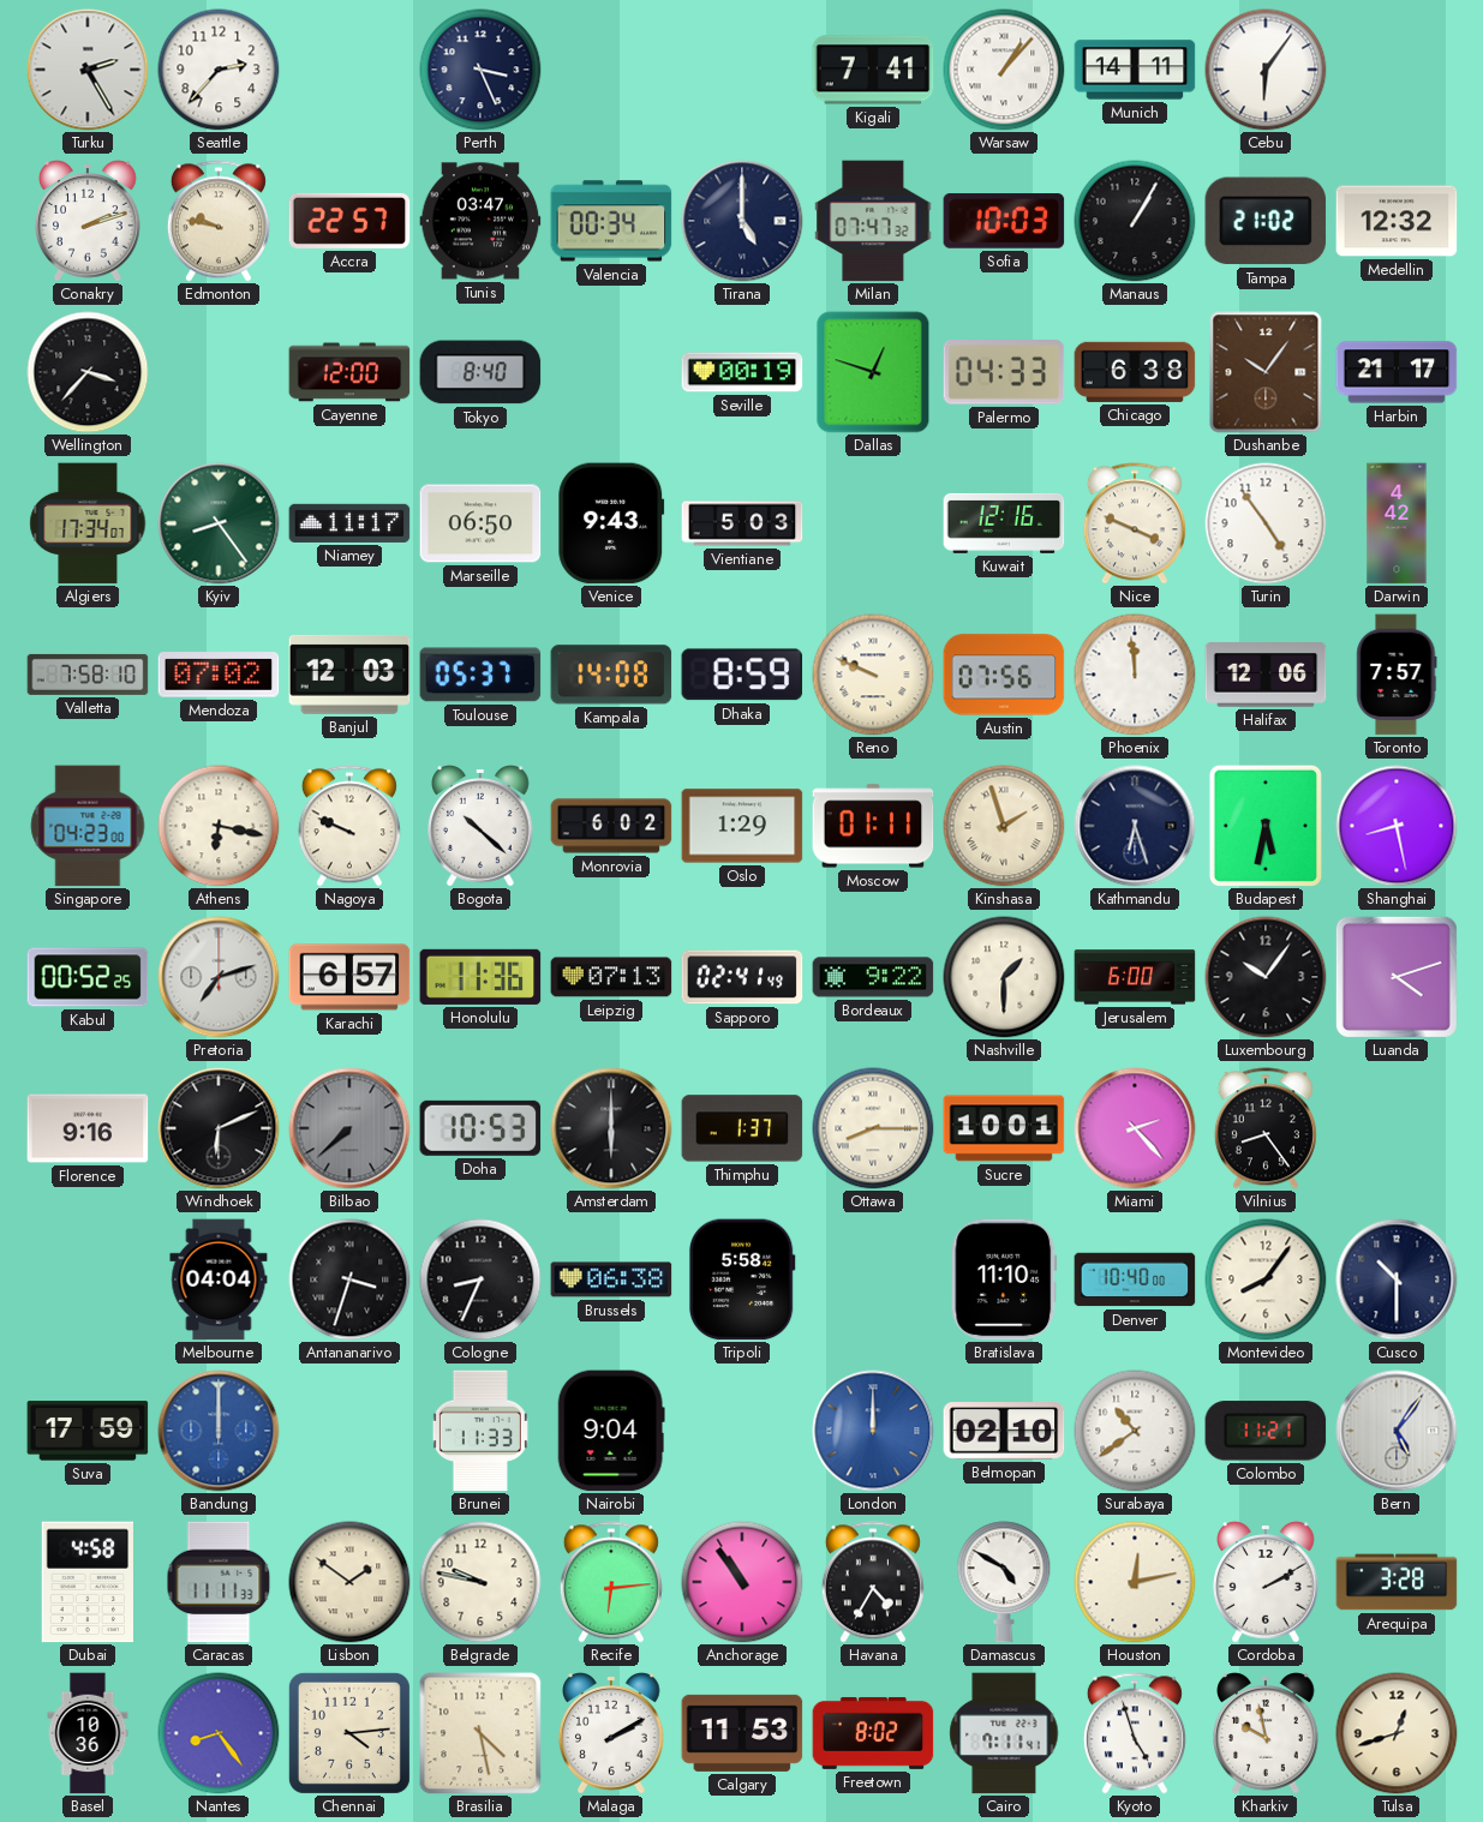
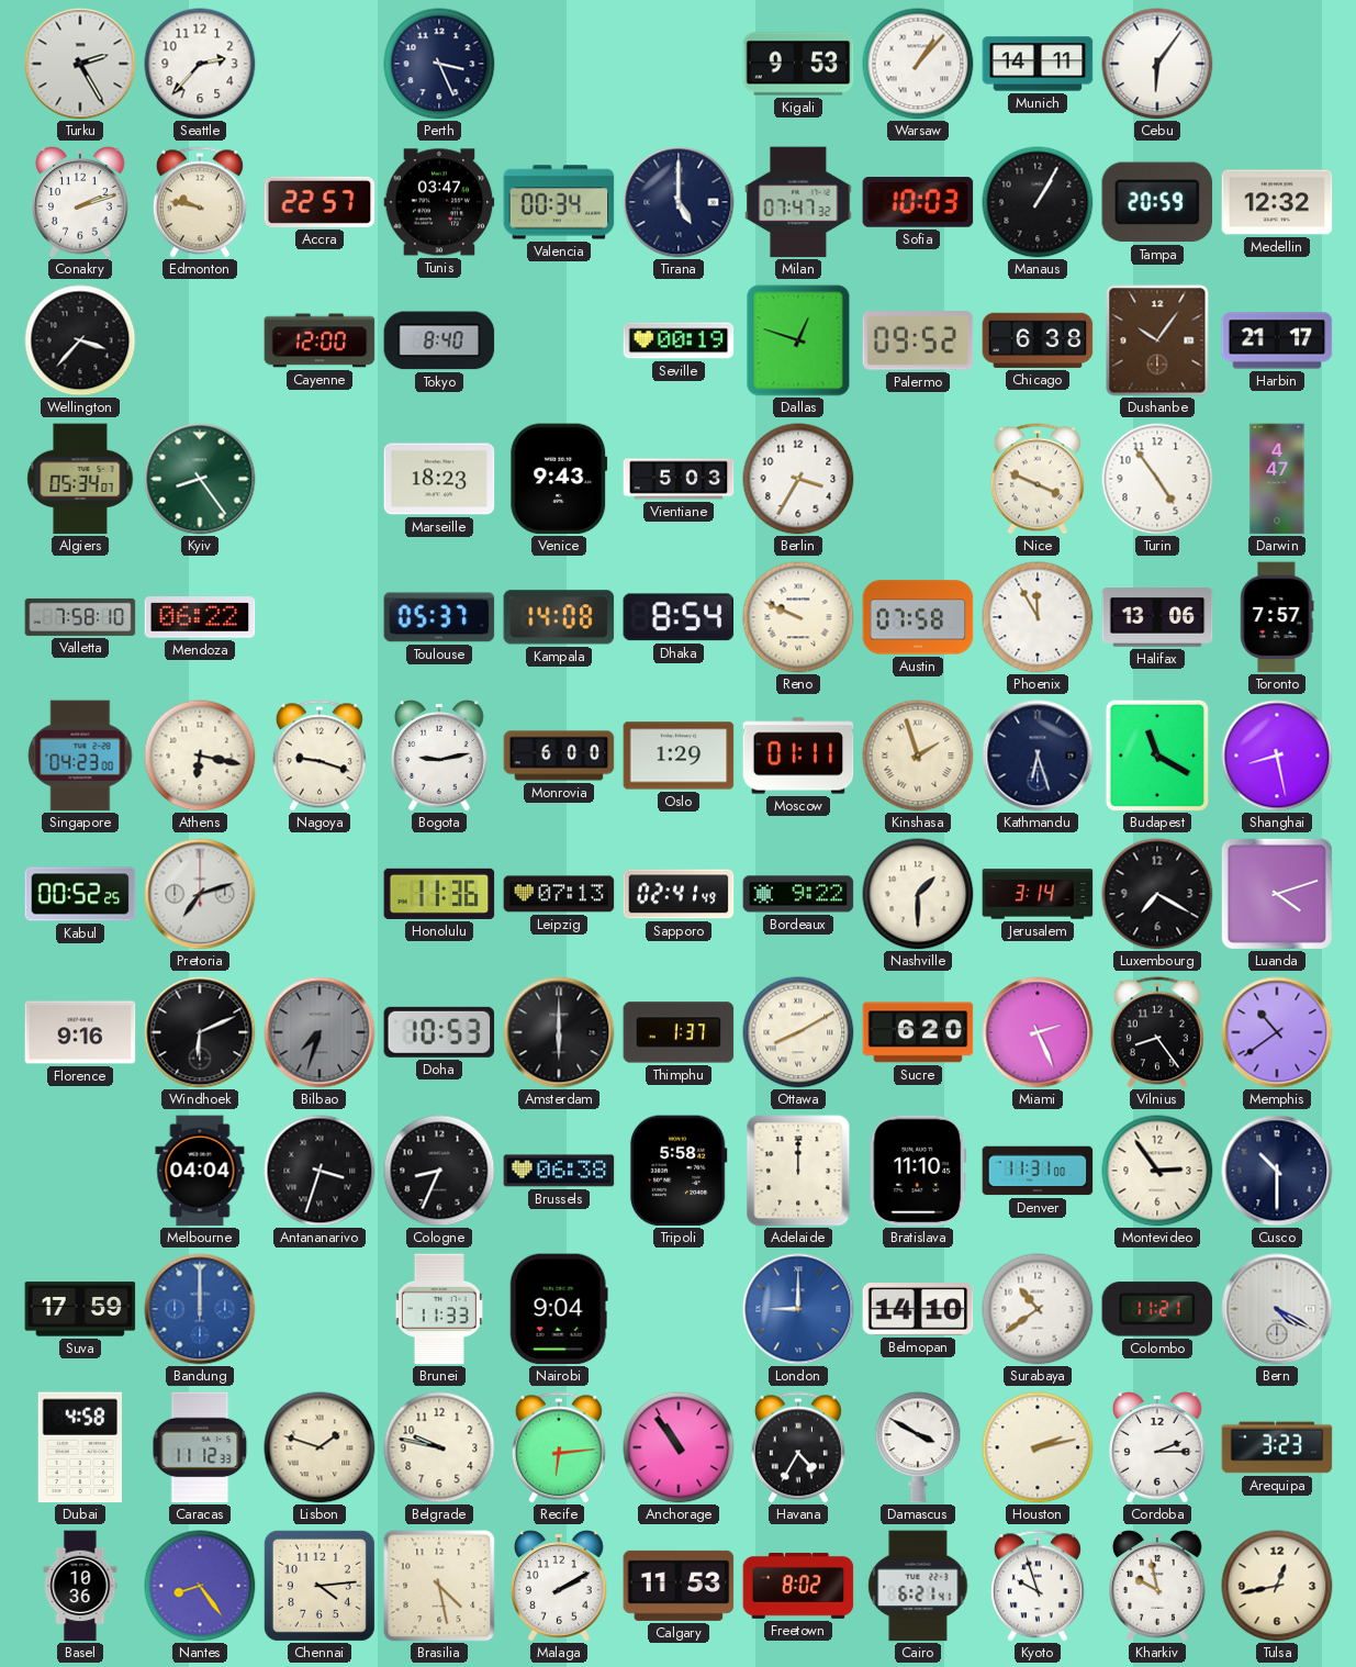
Kigali: 7:41 -> 9:53 (798, 64)
Tampa: 21:02 -> 20:59 (1157, 202)
Palermo: 04:33 -> 09:52 (918, 342)
Algiers: 17:34 -> 05:34 (80, 479)
Niamey: 11:17 -> none (349, 523)
Marseille: 06:50 -> 18:23 (439, 479)
Berlin: none -> 3:35 (798, 479)
Kuwait: 12:16 -> none (1004, 523)
Darwin: 4:42 -> 4:47 (1277, 479)
Mendoza: 07:02 -> 06:22 (200, 617)
Banjul: 12:03 -> none (349, 675)
Dhaka: 8:59 -> 8:54 (679, 617)
Austin: 07:56 -> 07:58 (918, 617)
Phoenix: 11:59 -> 11:55 (1038, 617)
Halifax: 12:06 -> 13:06 (1157, 617)
Nagoya: 9:49 -> 9:18 (320, 756)
Bogota: 10:22 -> 9:13 (439, 756)
Monrovia: 6:02 -> 6:00 (559, 756)
Budapest: 5:32 -> 11:20 (1157, 756)
Karachi: 6:57 -> none (349, 977)
Jerusalem: 6:00 -> 3:14 (1038, 894)
Luxembourg: 10:06 -> 7:20 (1157, 894)
Bilbao: 7:38 -> 7:33 (320, 1032)
Ottawa: 8:15 -> 8:10 (798, 1032)
Sucre: 10:01 -> 6:20 (918, 1032)
Miami: 2:23 -> 2:26 (1038, 1032)
Memphis: none -> 10:39 (1277, 1032)
Adelaide: none -> 12:00 (798, 1171)
Denver: 10:40 -> 11:31 (1038, 1171)
Montevideo: 8:06 -> 2:54 (1157, 1171)
London: 12:00 -> 9:00 (798, 1309)
Belmopan: 02:10 -> 14:10 (918, 1309)
Bern: 5:06 -> 4:20 (1277, 1309)
Caracas: 11:11 -> 11:12 (200, 1447)
Lisbon: 1:51 -> 1:48 (320, 1447)
Damascus: 4:50 -> 3:50 (918, 1447)
Houston: 12:13 -> 2:13 (1038, 1447)
Cordoba: 2:10 -> 2:15 (1157, 1447)
Arequipa: 3:28 -> 3:23 (1277, 1447)
Cairo: 7:11 -> 6:21 (918, 1586)
Kyoto: 4:57 -> 9:57 (1038, 1586)
Tulsa: 12:42 -> 12:43 (1277, 1586)
